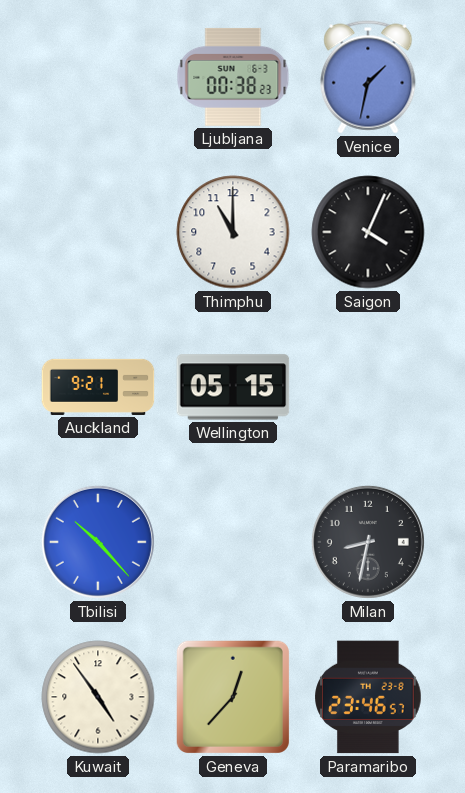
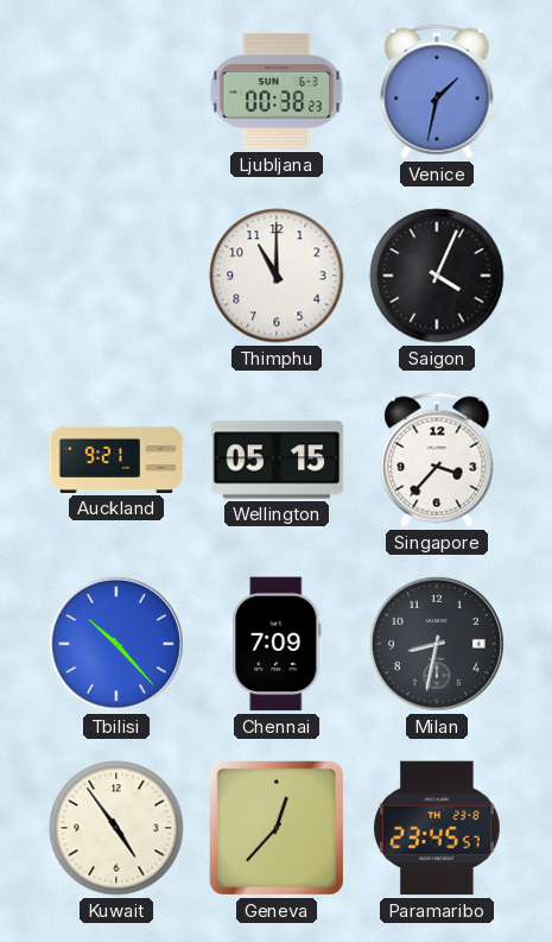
Singapore: none -> 3:37 (437, 460)
Chennai: none -> 7:09 (277, 644)
Paramaribo: 23:46 -> 23:45 (437, 828)
